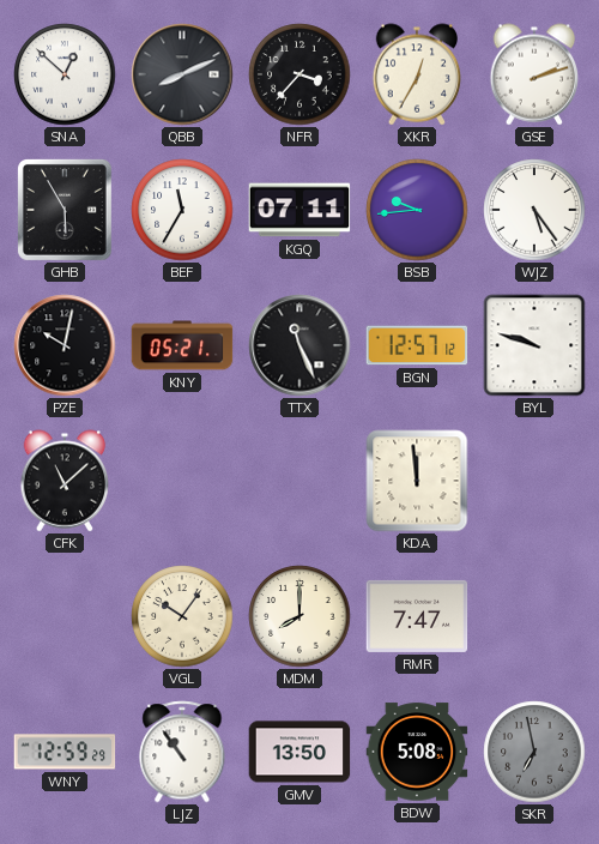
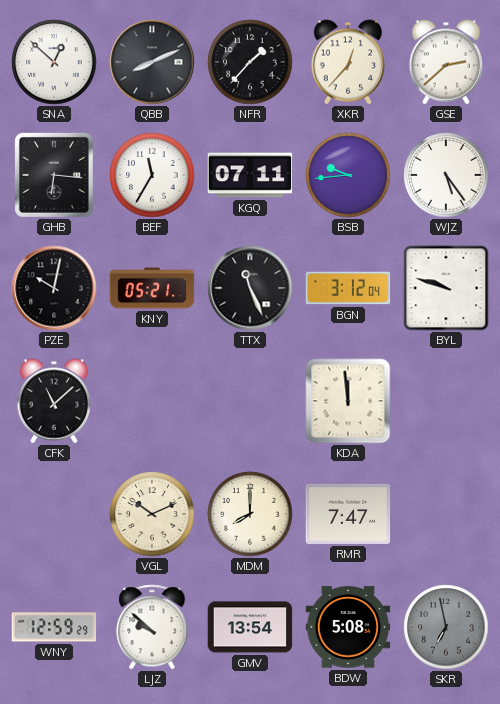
NFR: 3:37 -> 1:37 (250, 62)
XKR: 12:35 -> 12:37 (348, 62)
GSE: 2:12 -> 2:38 (446, 62)
GHB: 5:55 -> 6:16 (54, 175)
BGN: 12:57 -> 3:12 (348, 288)
VGL: 10:06 -> 10:11 (152, 514)
LJZ: 10:54 -> 9:52 (152, 627)
GMV: 13:50 -> 13:54 (250, 627)
